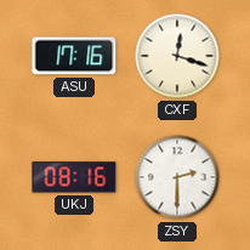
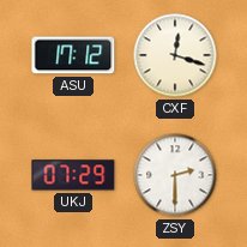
ASU: 17:16 -> 17:12 (73, 55)
UKJ: 08:16 -> 07:29 (73, 175)
